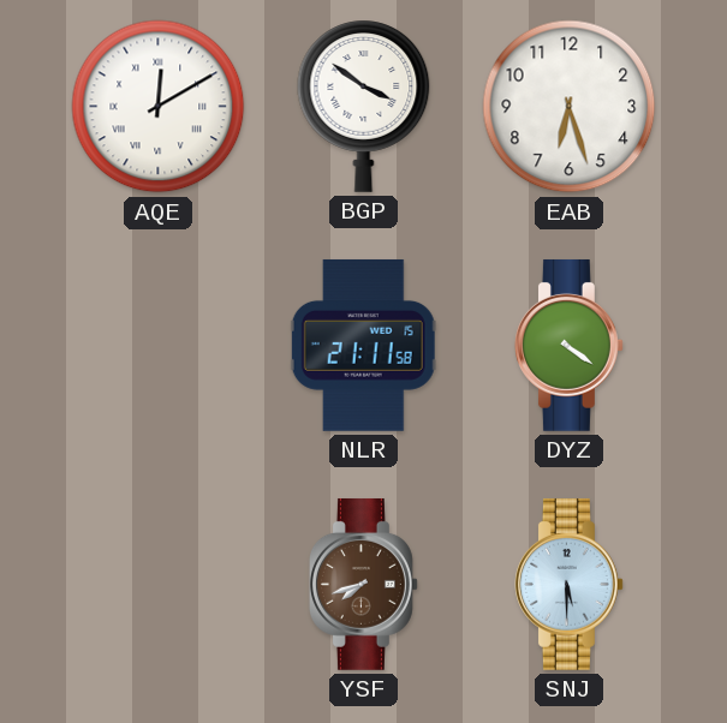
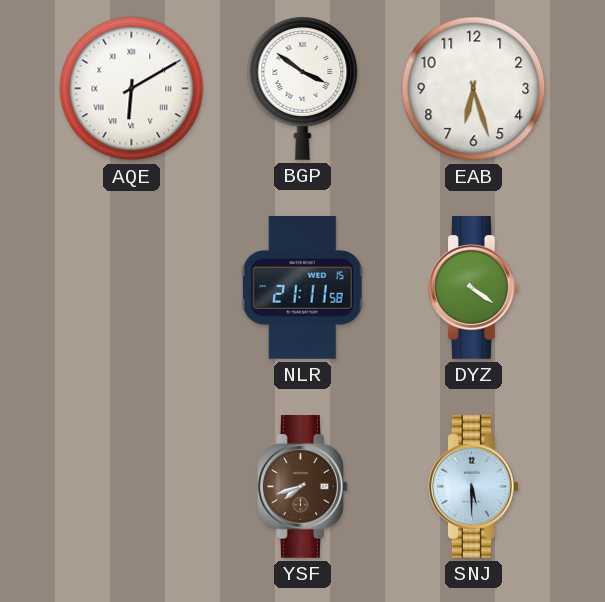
AQE: 12:10 -> 6:10 (132, 89)
